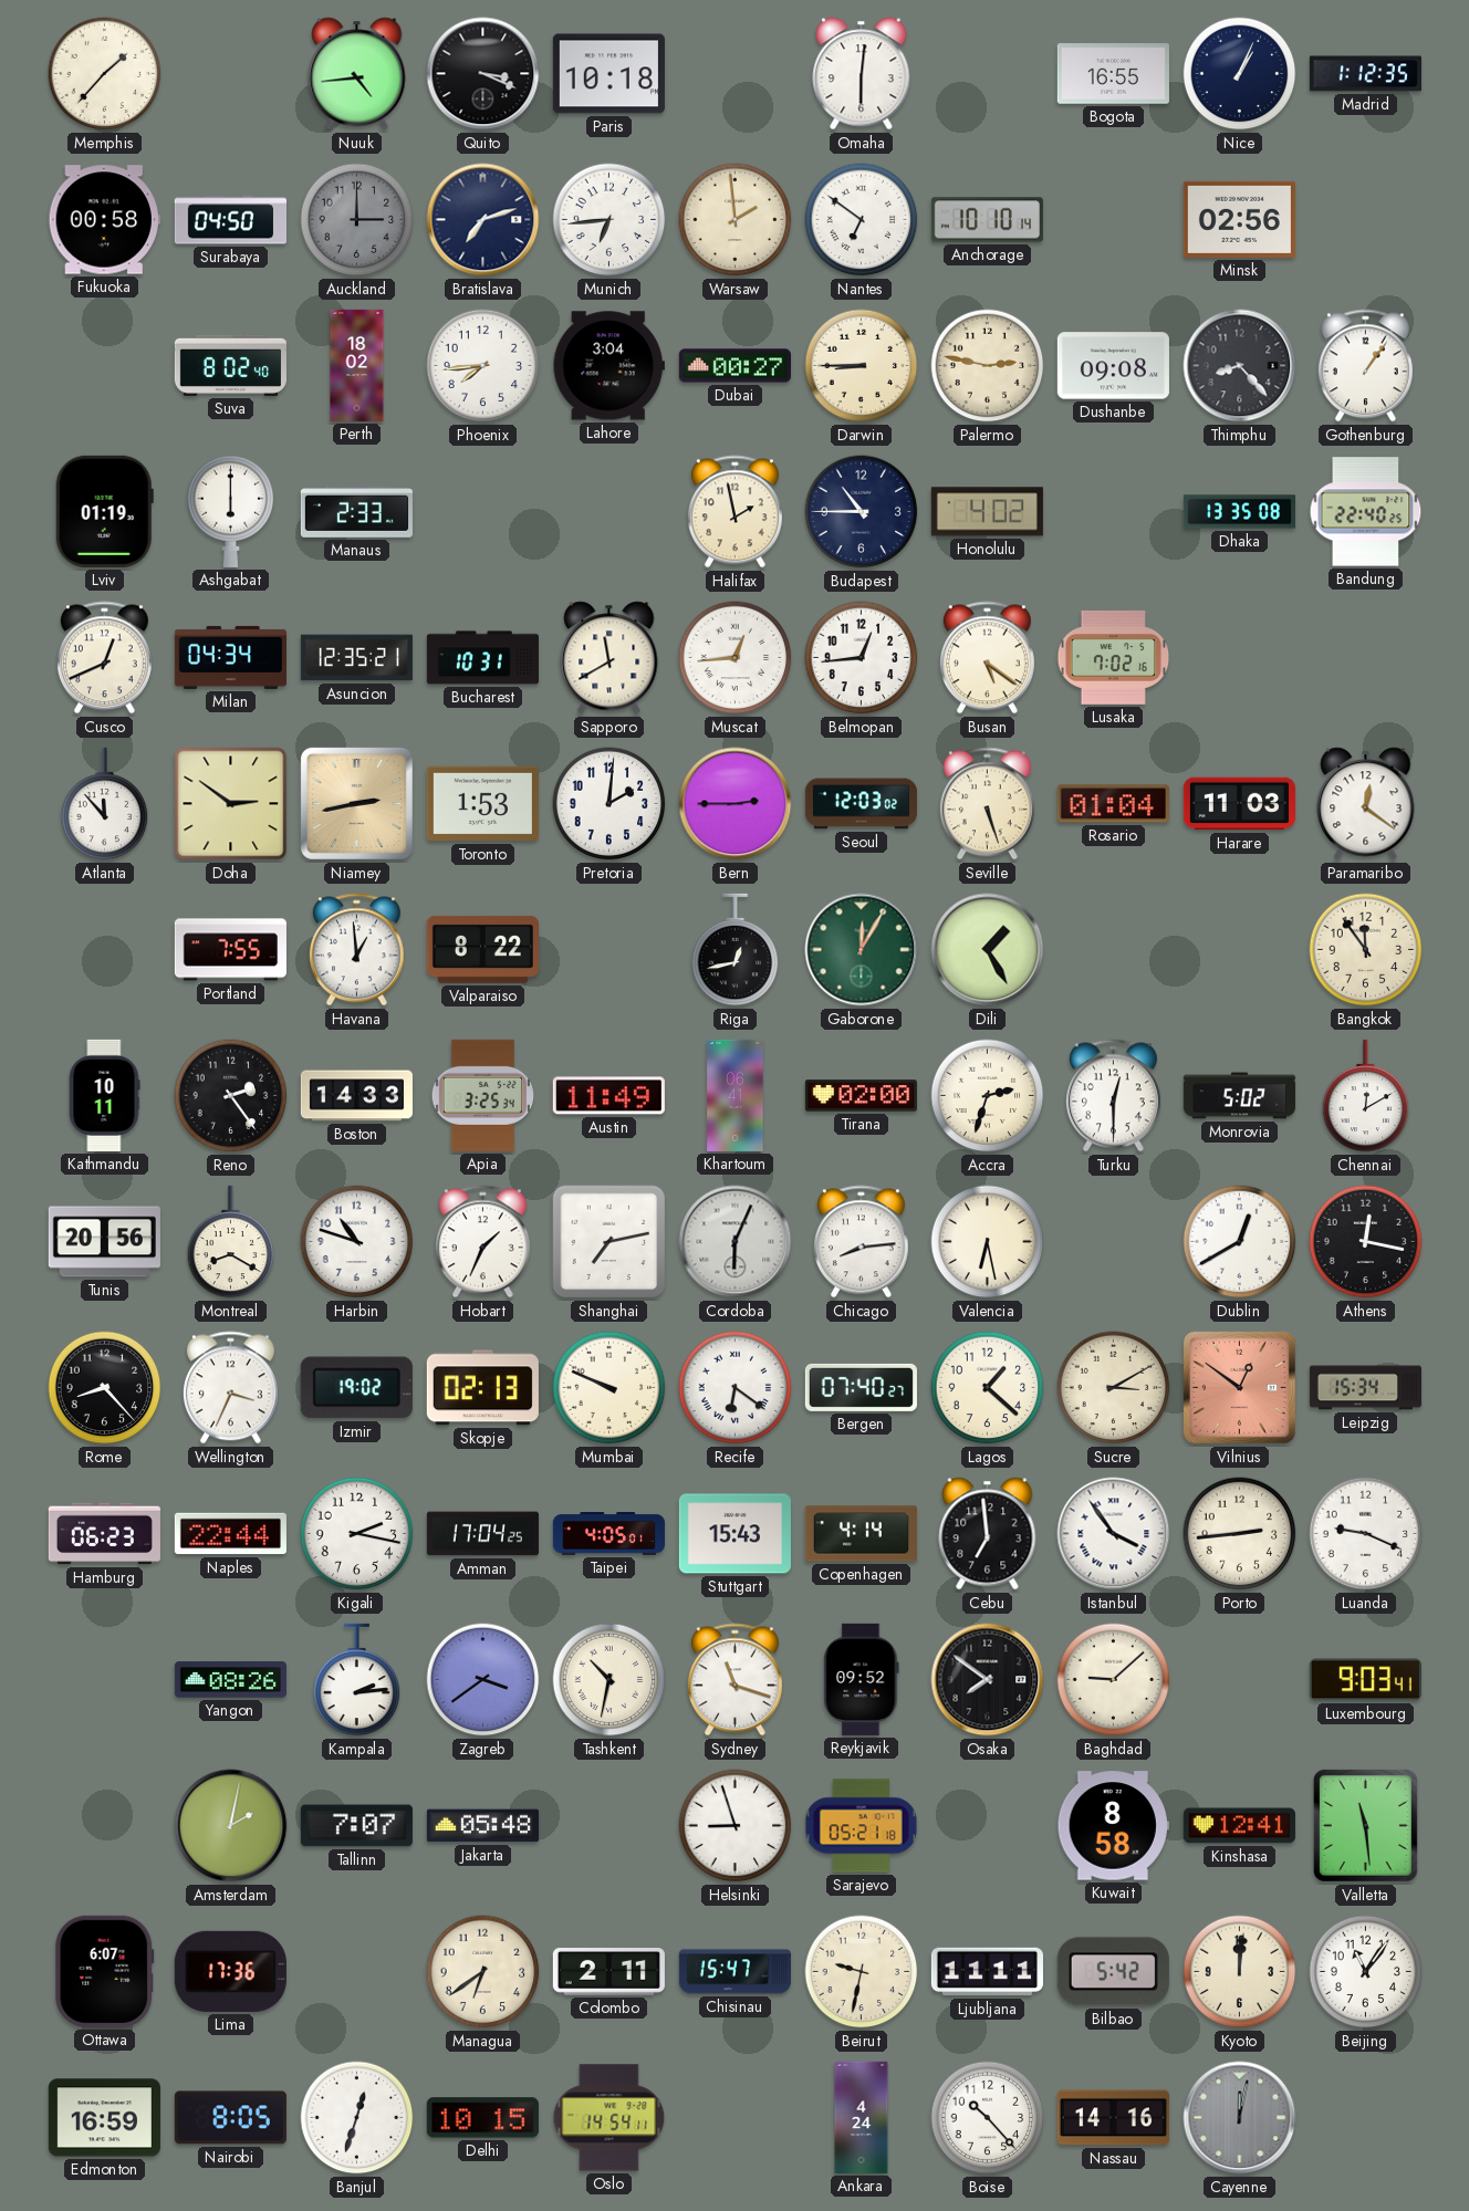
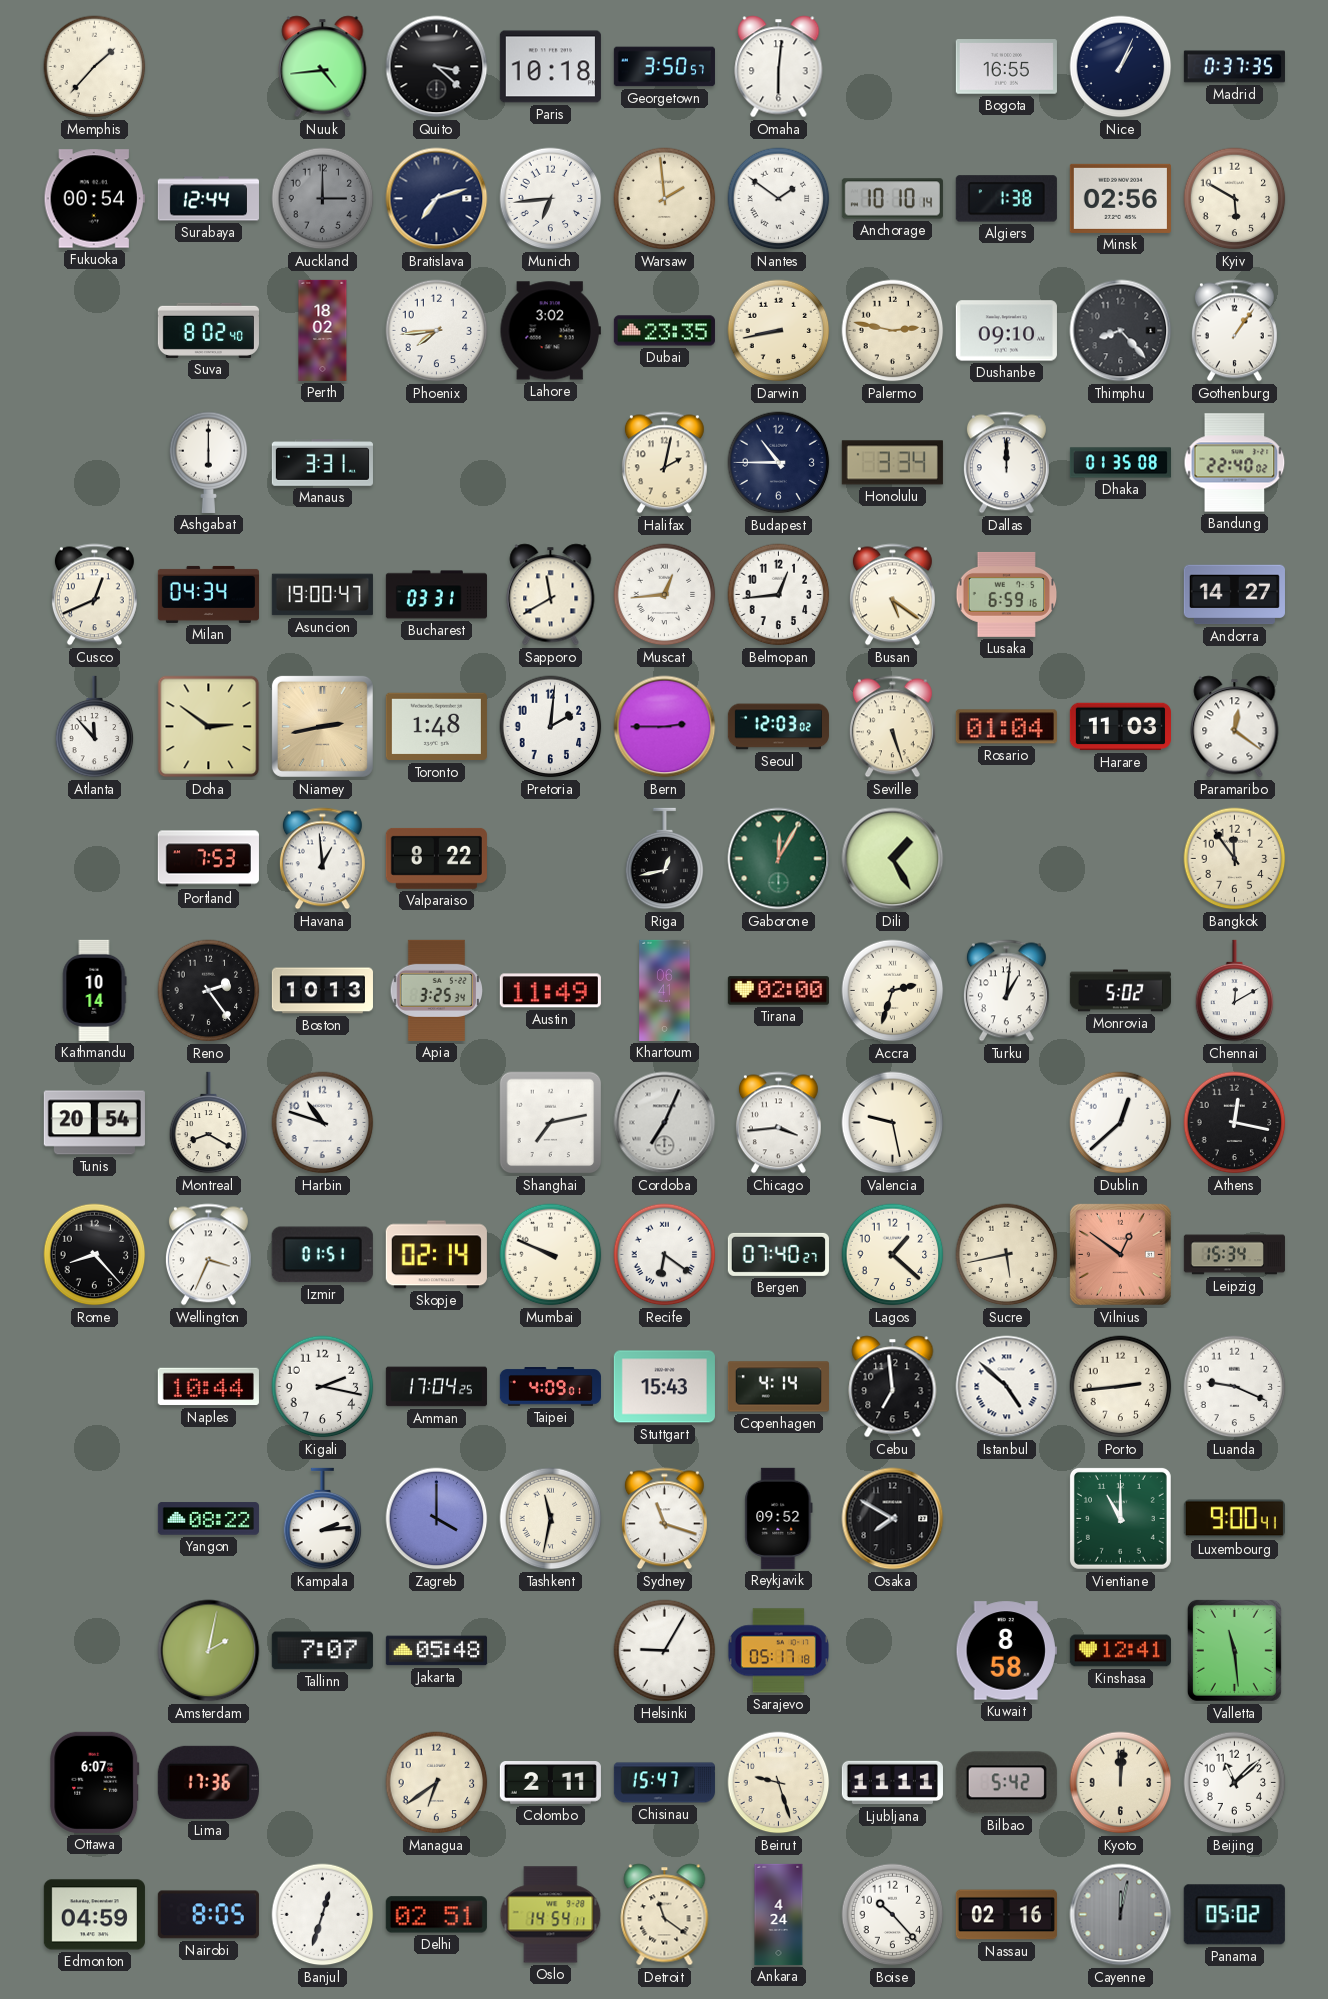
Quito: 3:19 -> 3:22 (437, 67)
Georgetown: none -> 3:50 (664, 67)
Madrid: 1:12 -> 0:37 (1234, 67)
Fukuoka: 00:58 -> 00:54 (94, 199)
Surabaya: 04:50 -> 12:44 (208, 199)
Nantes: 6:51 -> 1:51 (779, 199)
Algiers: none -> 1:38 (1006, 199)
Kyiv: none -> 5:50 (1235, 199)
Lahore: 3:04 -> 3:02 (550, 331)
Dubai: 00:27 -> 23:35 (664, 331)
Darwin: 8:45 -> 8:43 (779, 331)
Dushanbe: 09:08 -> 09:10 (1006, 331)
Lviv: 01:19 -> none (104, 511)
Manaus: 2:33 -> 3:31 (322, 463)
Halifax: 1:58 -> 2:02 (664, 463)
Honolulu: 4:02 -> 3:34 (892, 463)
Dallas: none -> 12:00 (1006, 463)
Dhaka: 13:35 -> 01:35 (1120, 463)
Bandung: 22:40:25 -> 22:40:02 (1235, 463)
Asuncion: 12:35 -> 19:00 (322, 595)
Bucharest: 10:31 -> 03:31 (436, 595)
Lusaka: 7:02 -> 6:59 (1007, 594)
Andorra: none -> 14:27 (1234, 595)
Toronto: 1:53 -> 1:48 (436, 727)
Portland: 7:55 -> 7:53 (208, 859)
Kathmandu: 10:11 -> 10:14 (94, 990)
Boston: 14:33 -> 10:13 (322, 991)
Turku: 12:30 -> 1:01 (1006, 991)
Tunis: 20:56 -> 20:54 (94, 1123)
Hobart: 1:34 -> none (482, 1242)
Cordoba: 6:04 -> 7:04 (665, 1123)
Chicago: 8:14 -> 3:44 (778, 1123)
Valencia: 6:28 -> 9:28 (893, 1123)
Dublin: 12:40 -> 12:38 (1121, 1123)
Izmir: 19:02 -> 01:51 (322, 1255)
Skopje: 02:13 -> 02:14 (436, 1255)
Sucre: 3:10 -> 5:43 (1007, 1255)
Hamburg: 06:23 -> none (104, 1534)
Naples: 22:44 -> 10:44 (208, 1387)
Taipei: 4:05 -> 4:09 (550, 1387)
Istanbul: 3:54 -> 4:52 (1007, 1387)
Yangon: 08:26 -> 08:22 (208, 1519)
Zagreb: 3:39 -> 4:00 (437, 1519)
Tashkent: 10:32 -> 11:32 (551, 1519)
Osaka: 7:51 -> 7:50 (893, 1519)
Baghdad: 9:08 -> none (1114, 1680)
Vientiane: none -> 11:00 (1120, 1518)
Luxembourg: 9:03 -> 9:00 (1234, 1519)
Helsinki: 8:57 -> 9:05 (665, 1651)
Sarajevo: 05:21 -> 05:17 (778, 1651)
Beirut: 9:32 -> 9:27 (779, 1783)
Beijing: 11:06 -> 11:08 (1235, 1783)
Edmonton: 16:59 -> 04:59 (94, 1915)
Delhi: 10:15 -> 02:51 (436, 1915)
Detroit: none -> 11:21 (665, 1915)
Nassau: 14:16 -> 02:16 (1006, 1915)
Panama: none -> 05:02 (1234, 1915)
